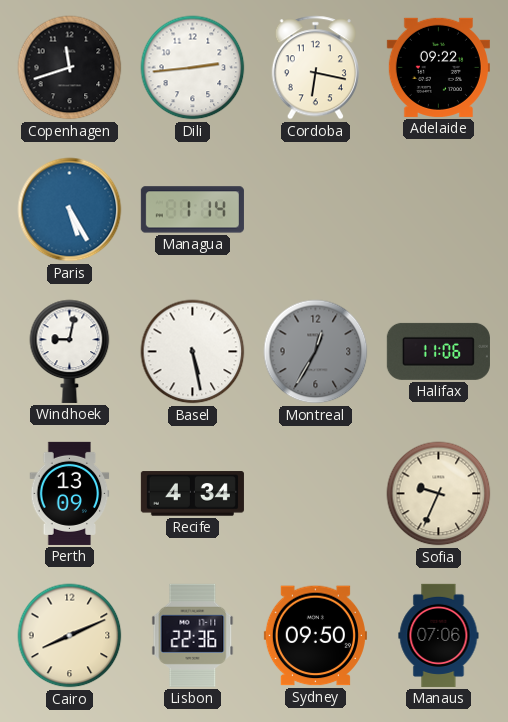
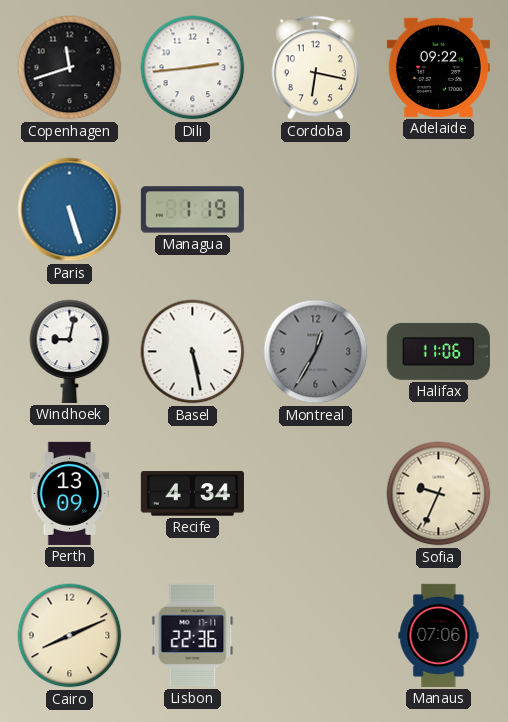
Paris: 5:25 -> 5:27 (70, 210)
Managua: 1:14 -> 1:19 (192, 210)
Sydney: 09:50 -> none (315, 636)
